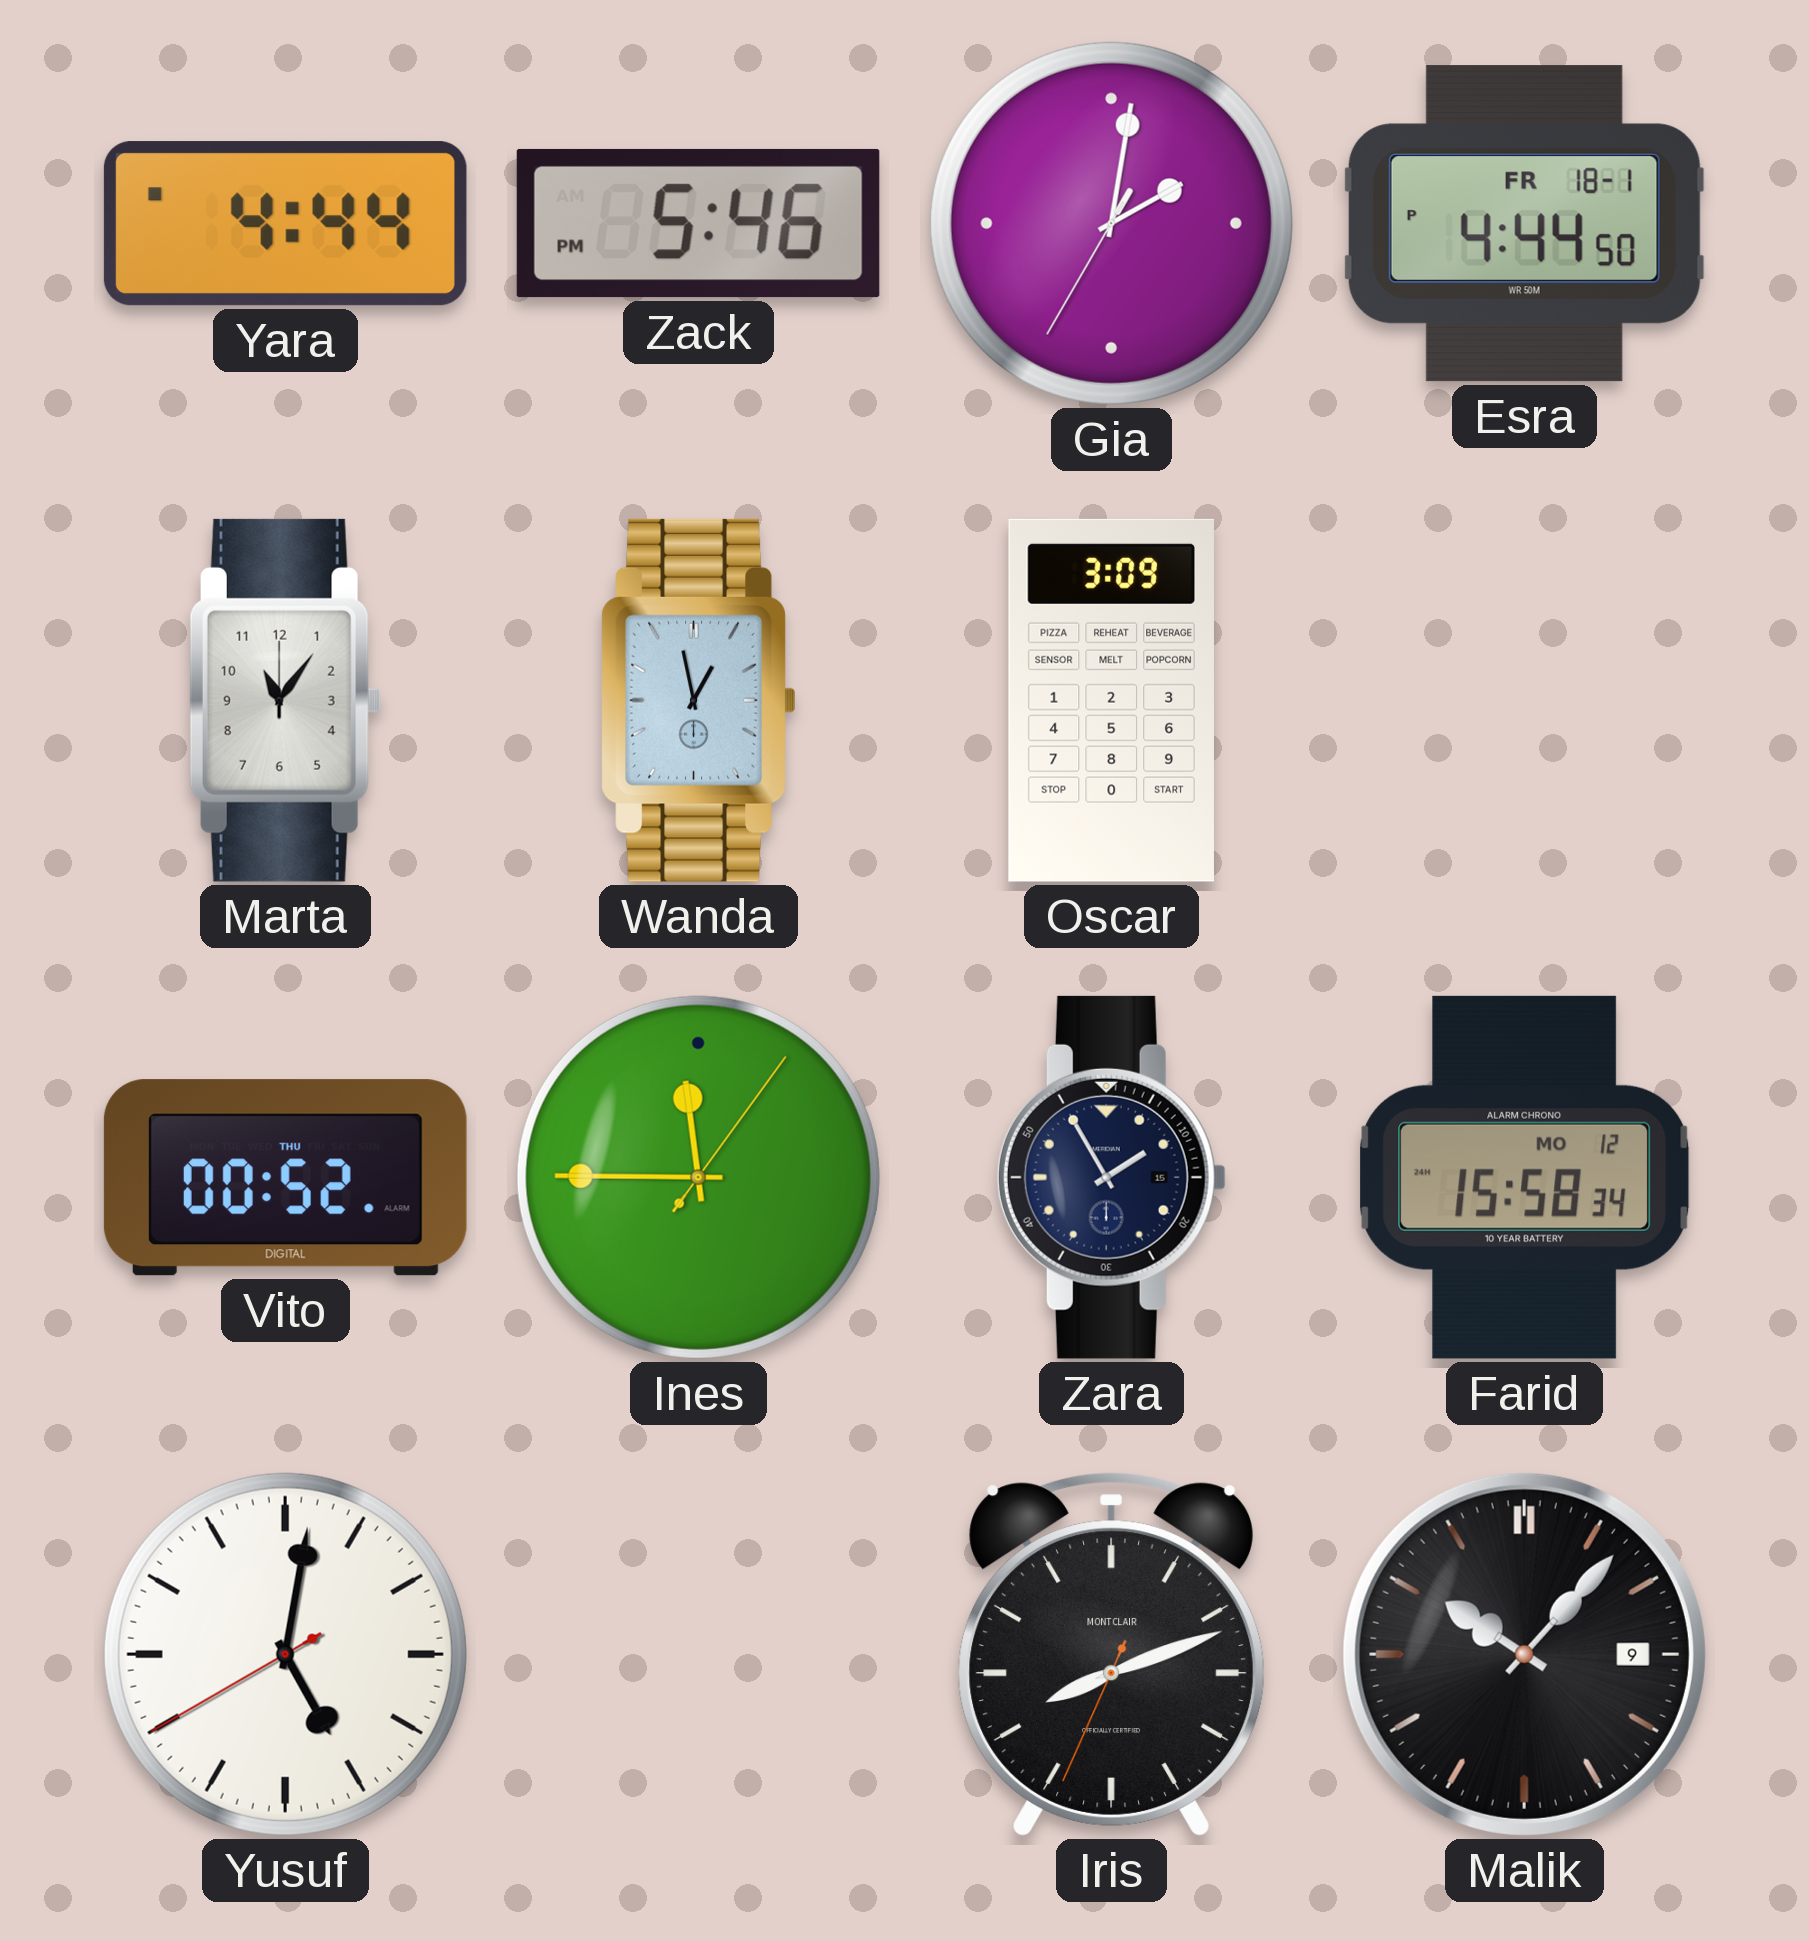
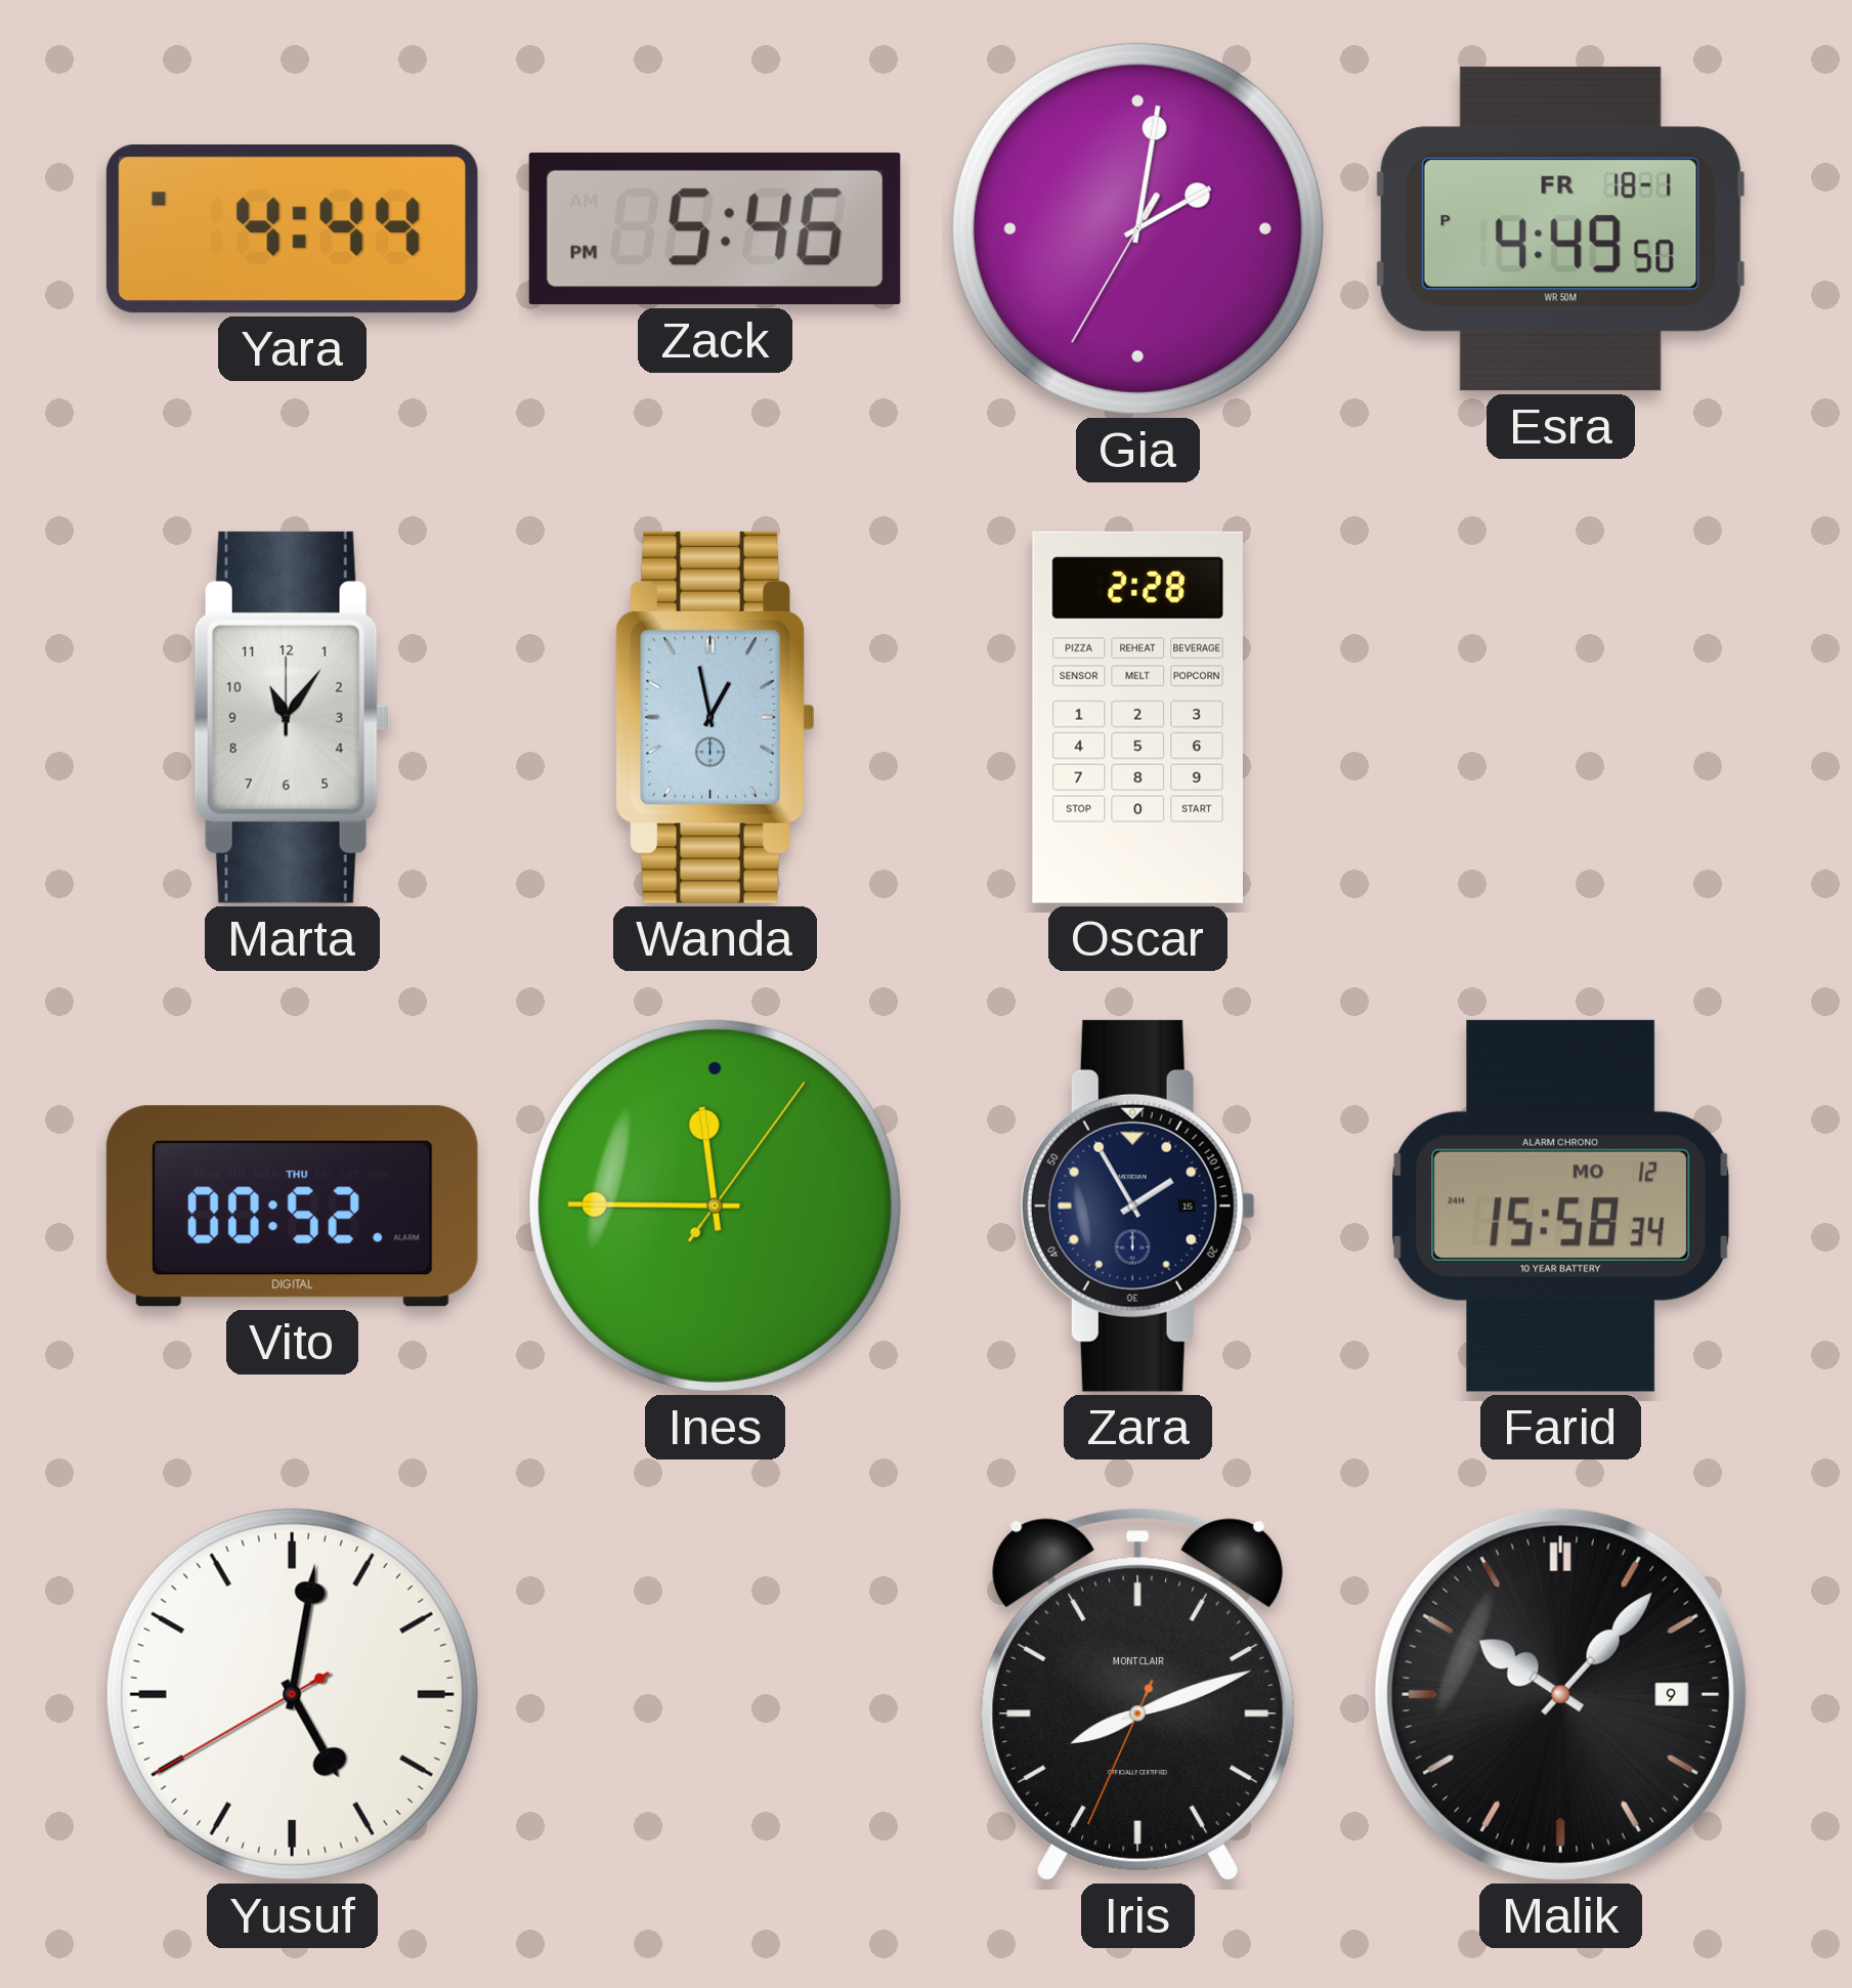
Esra: 4:44 -> 4:49 (1560, 229)
Oscar: 3:09 -> 2:28 (1137, 717)
